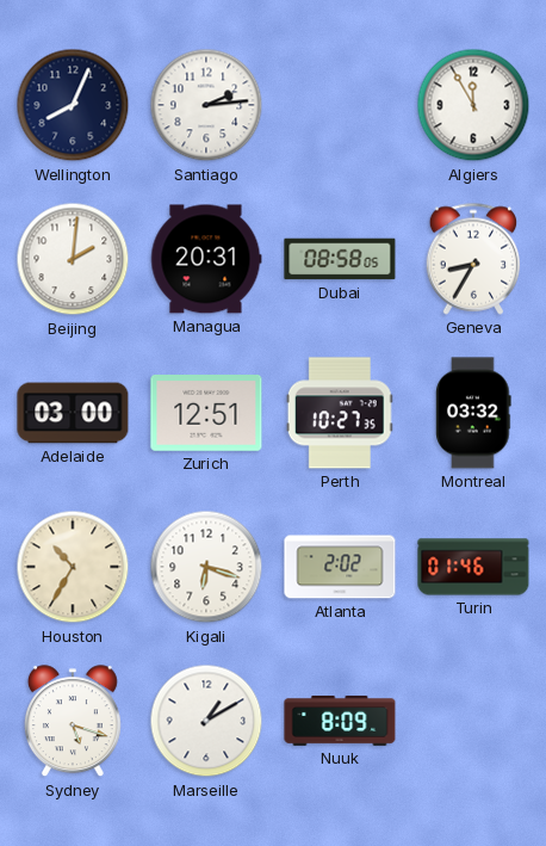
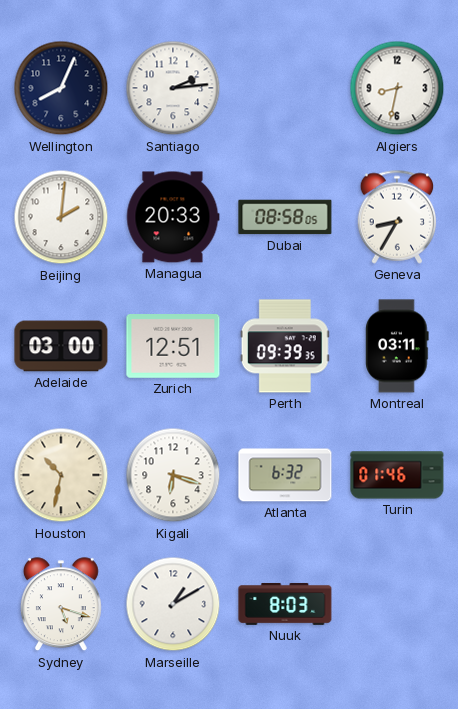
Algiers: 11:55 -> 8:32 (397, 88)
Managua: 20:31 -> 20:33 (173, 217)
Perth: 10:27 -> 09:39 (285, 346)
Montreal: 03:32 -> 03:11 (397, 346)
Houston: 10:35 -> 10:32 (61, 475)
Atlanta: 2:02 -> 6:32 (285, 475)
Nuuk: 8:09 -> 8:03 (285, 604)
